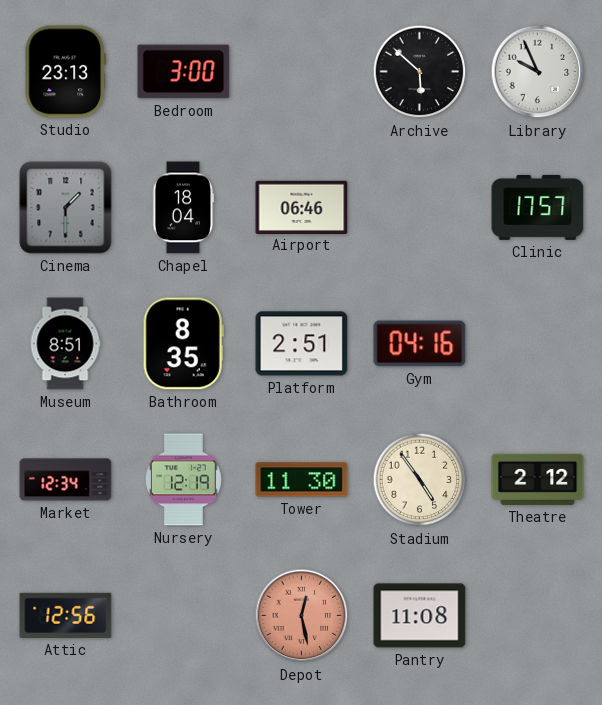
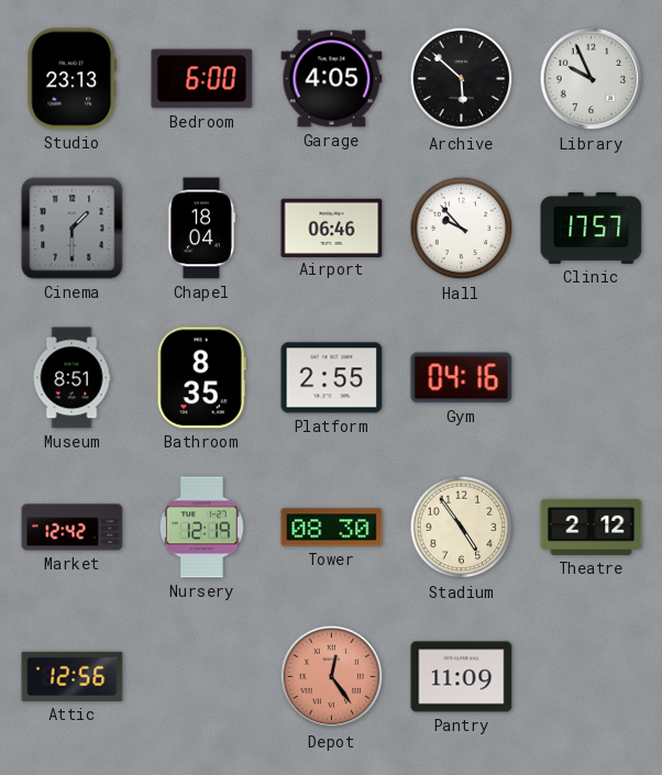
Bedroom: 3:00 -> 6:00 (202, 79)
Garage: none -> 4:05 (332, 79)
Hall: none -> 9:53 (462, 229)
Platform: 2:51 -> 2:55 (332, 378)
Market: 12:34 -> 12:42 (73, 528)
Tower: 11:30 -> 08:30 (332, 528)
Depot: 12:28 -> 12:24 (332, 677)
Pantry: 11:08 -> 11:09 (462, 677)
